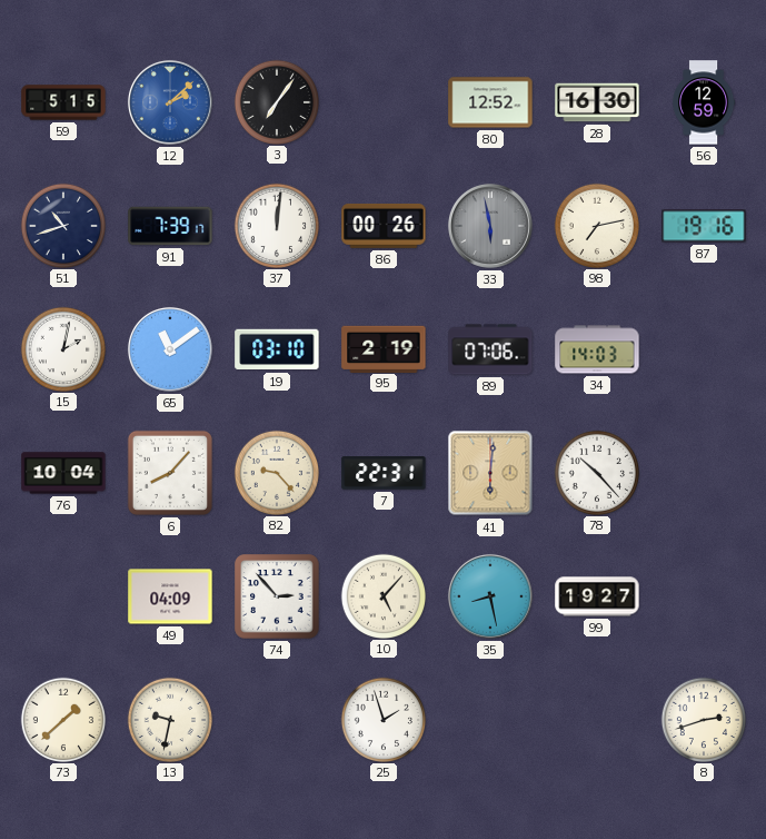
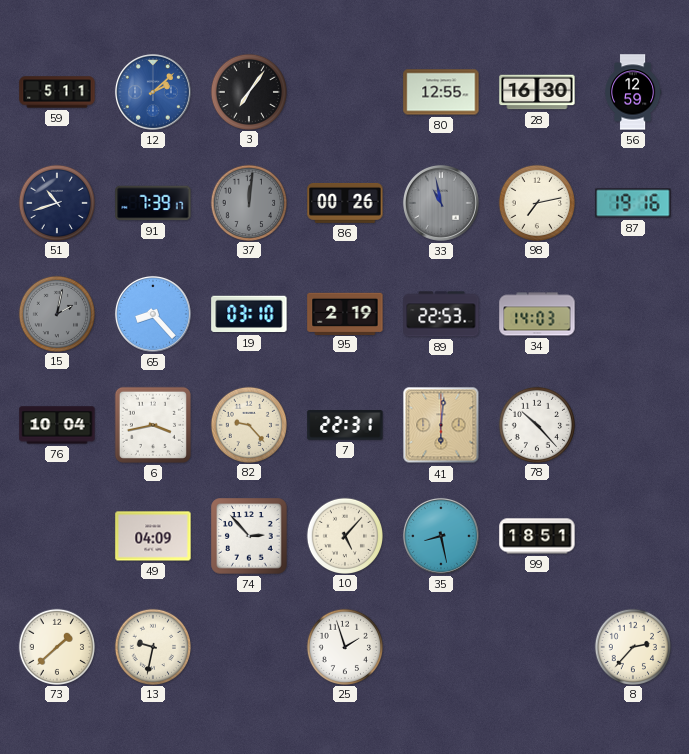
59: 5:15 -> 5:11 (57, 92)
80: 12:52 -> 12:55 (441, 92)
37 dial: white -> grey (248, 202)
33: 5:58 -> 10:58 (441, 203)
15 dial: white -> grey (56, 313)
65: 11:09 -> 8:23 (153, 314)
89: 07:06 -> 22:53 (441, 314)
6: 8:07 -> 3:43 (153, 425)
99: 19:27 -> 18:51 (537, 536)
8: 2:42 -> 2:37 (632, 646)
